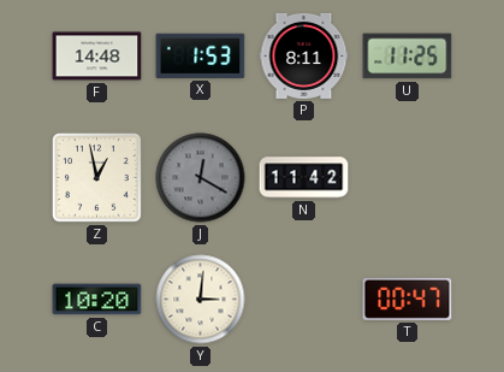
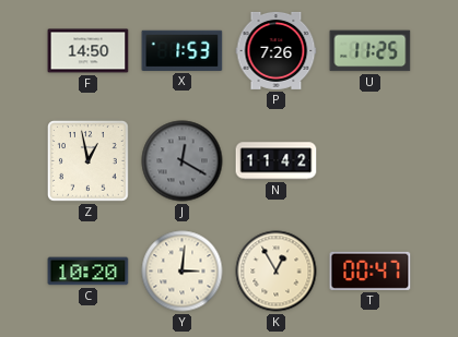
F: 14:48 -> 14:50 (89, 51)
P: 8:11 -> 7:26 (277, 50)
K: none -> 12:55 (277, 272)
